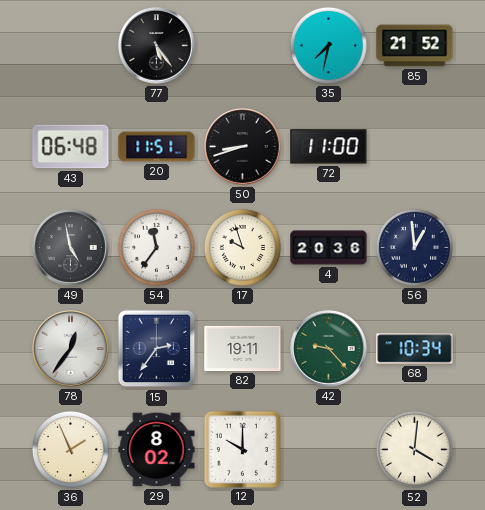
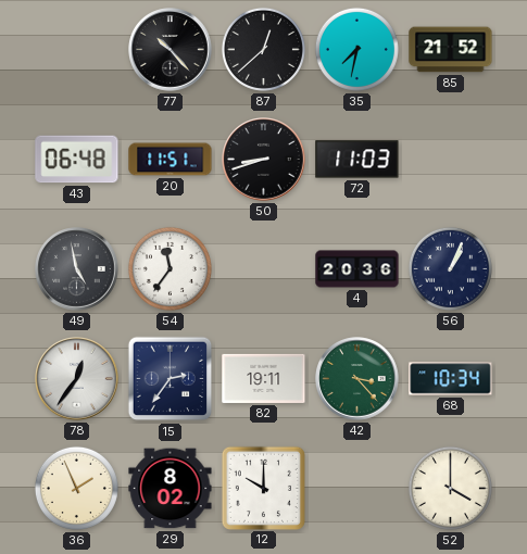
77: 5:24 -> 10:23 (171, 50)
87: none -> 12:38 (263, 49)
72: 11:00 -> 11:03 (357, 160)
17: 9:57 -> none (242, 247)
56: 12:59 -> 1:04 (450, 268)
42: 9:23 -> 3:23 (357, 379)
52: 4:01 -> 4:00 (450, 488)
